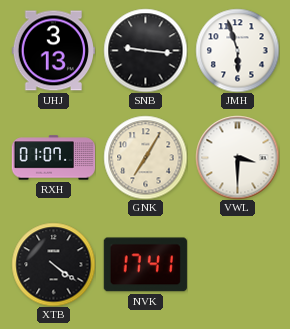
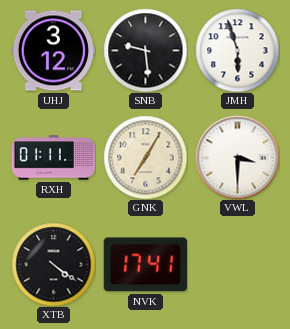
UHJ: 3:13 -> 3:12 (53, 51)
SNB: 9:16 -> 9:29 (145, 50)
RXH: 01:07 -> 01:11 (53, 158)
